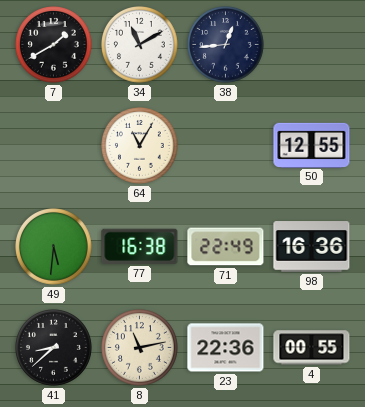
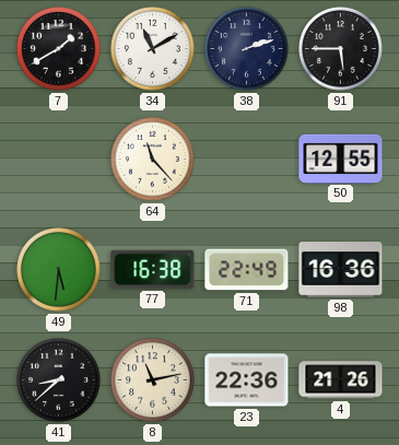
38: 12:44 -> 2:12 (247, 49)
91: none -> 5:45 (341, 49)
64: 11:05 -> 11:23 (153, 160)
4: 00:55 -> 21:26 (341, 380)
